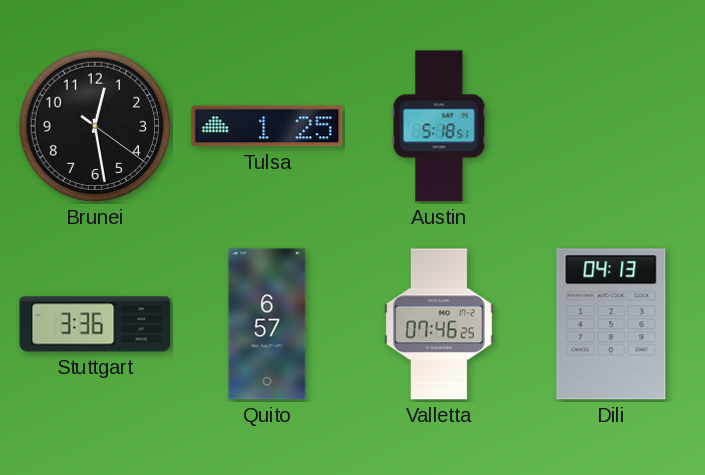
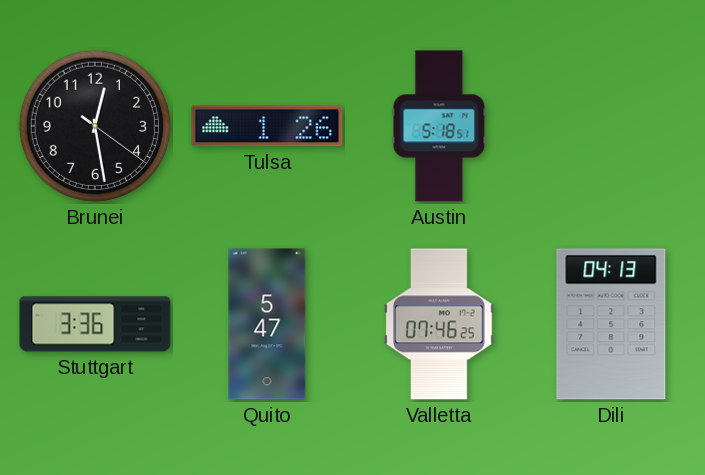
Tulsa: 1:25 -> 1:26 (267, 126)
Quito: 6:57 -> 5:47 (267, 324)
